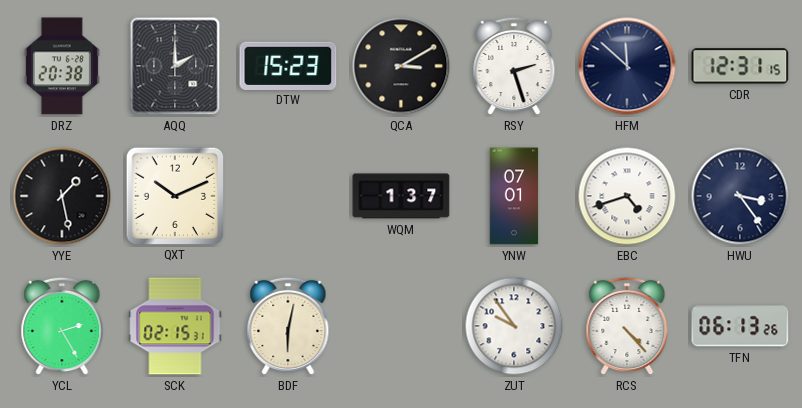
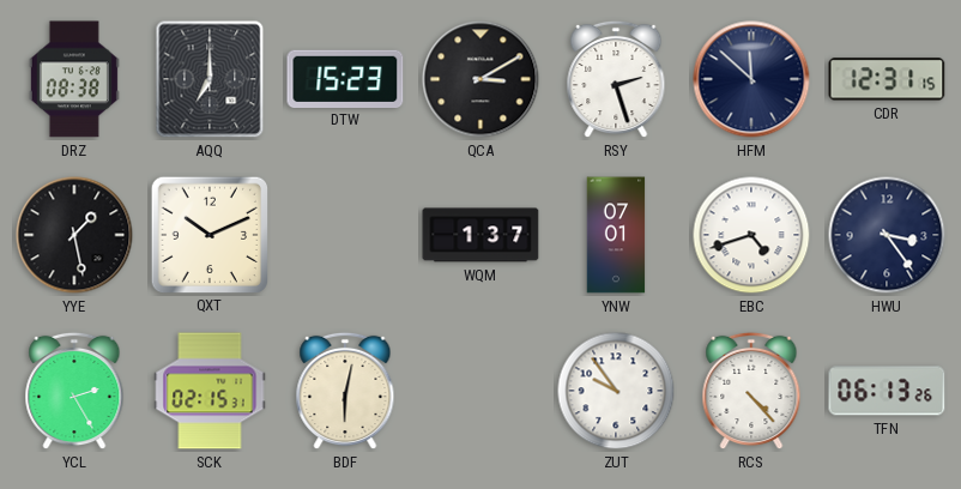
DRZ: 20:38 -> 08:38 (74, 79)
AQQ: 2:00 -> 7:00 (210, 79)
